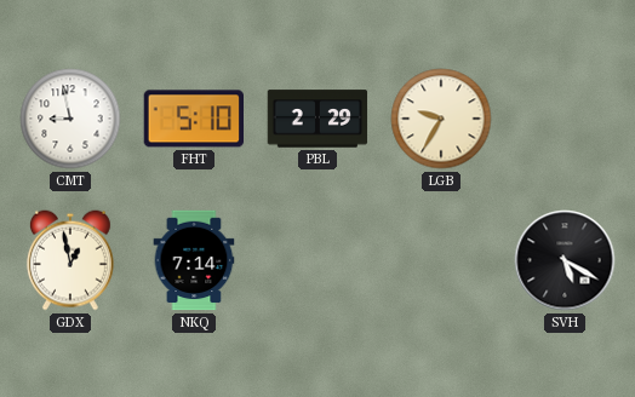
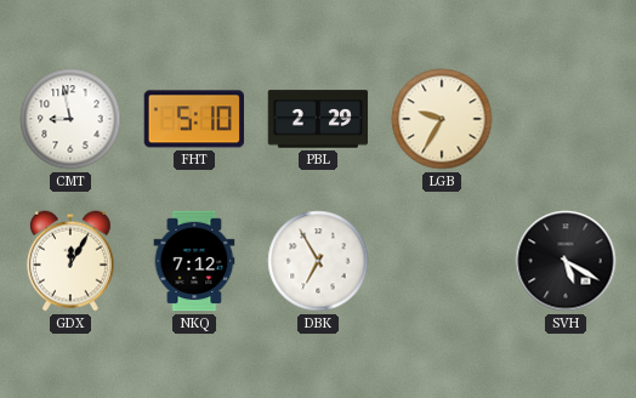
GDX: 12:58 -> 12:05 (70, 261)
NKQ: 7:14 -> 7:12 (194, 261)
DBK: none -> 6:55 (318, 261)
